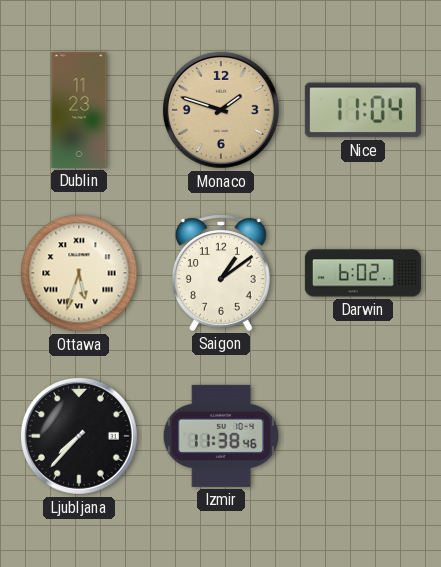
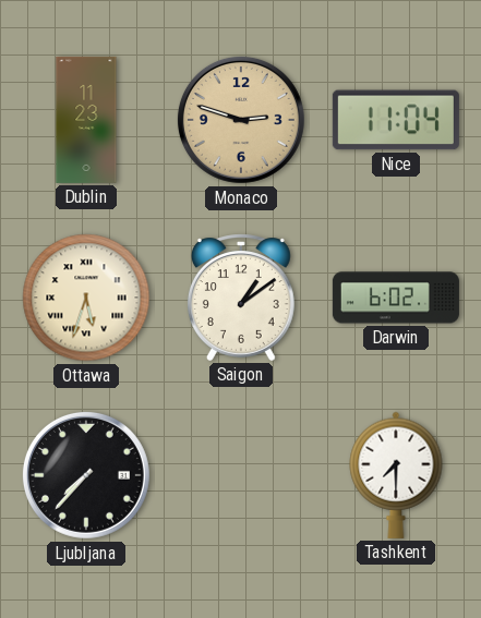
Monaco: 1:48 -> 2:48 (241, 120)
Izmir: 11:38 -> none (221, 436)
Tashkent: none -> 7:30 (396, 475)
